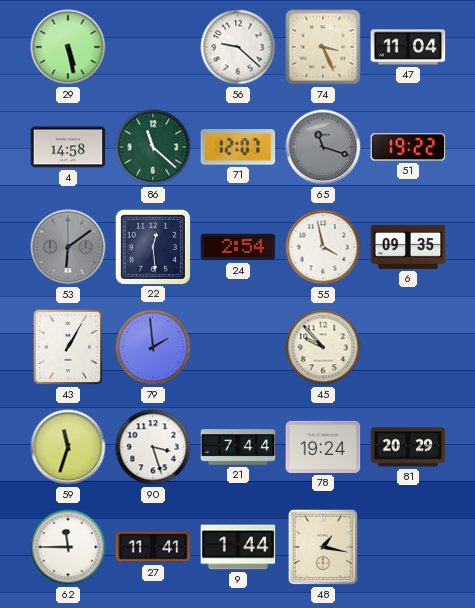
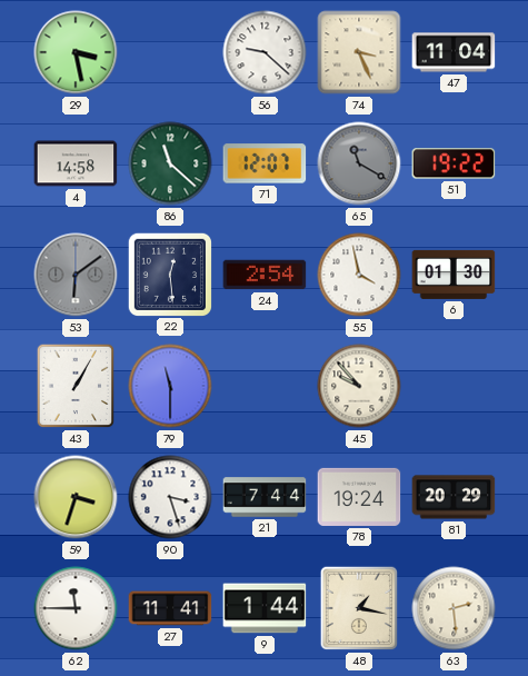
29: 5:28 -> 3:28 (76, 52)
65: 11:18 -> 11:20 (359, 163)
6: 09:35 -> 01:30 (454, 275)
79: 1:59 -> 11:30 (170, 386)
59: 11:33 -> 3:33 (76, 497)
63: none -> 2:29 (454, 608)
